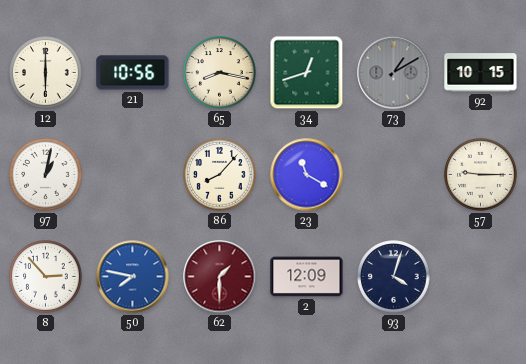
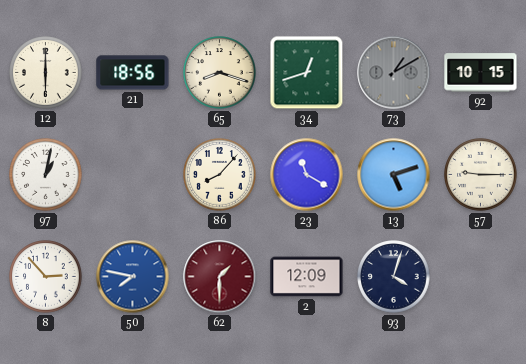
21: 10:56 -> 18:56 (133, 73)
65: 8:17 -> 8:18 (220, 73)
13: none -> 5:12 (394, 175)
